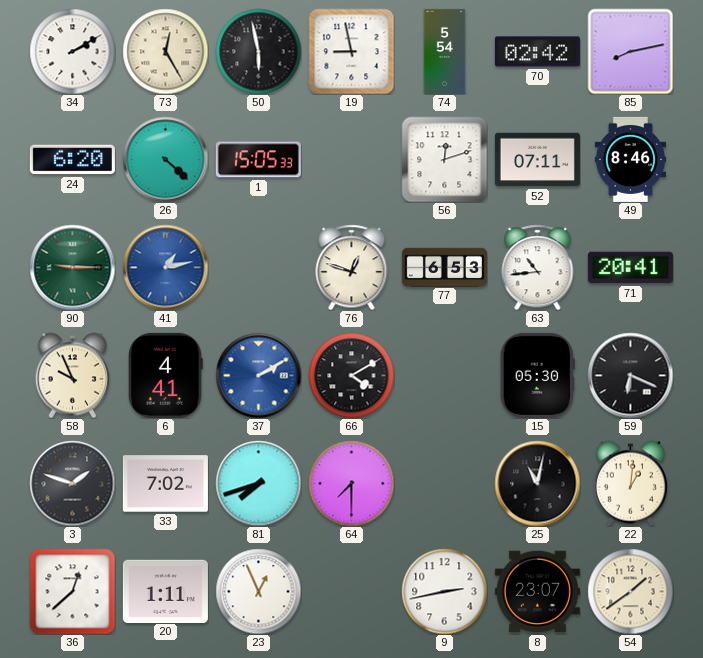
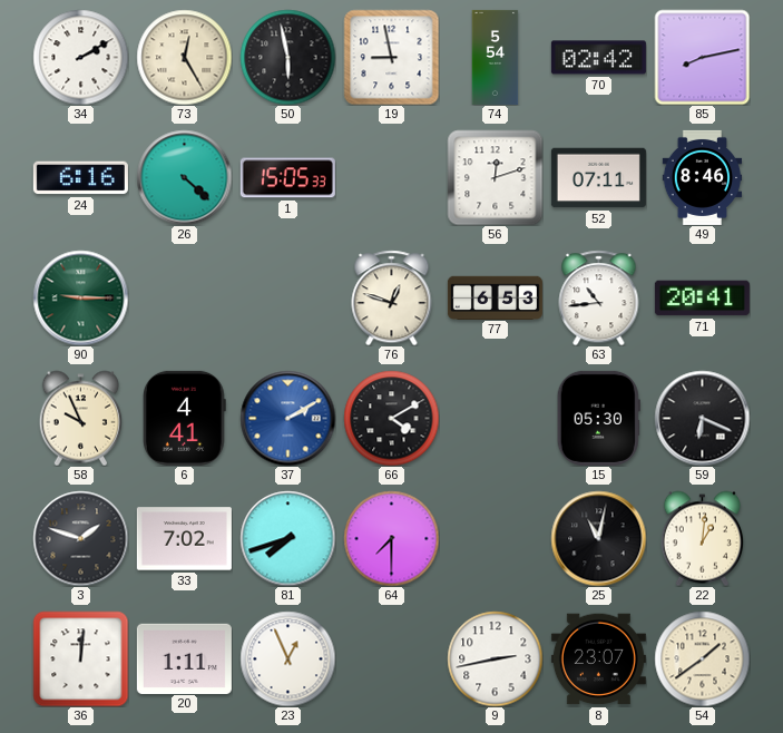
24: 6:20 -> 6:16 (80, 178)
41: 1:13 -> none (165, 267)
36: 12:38 -> 12:01 (80, 658)
